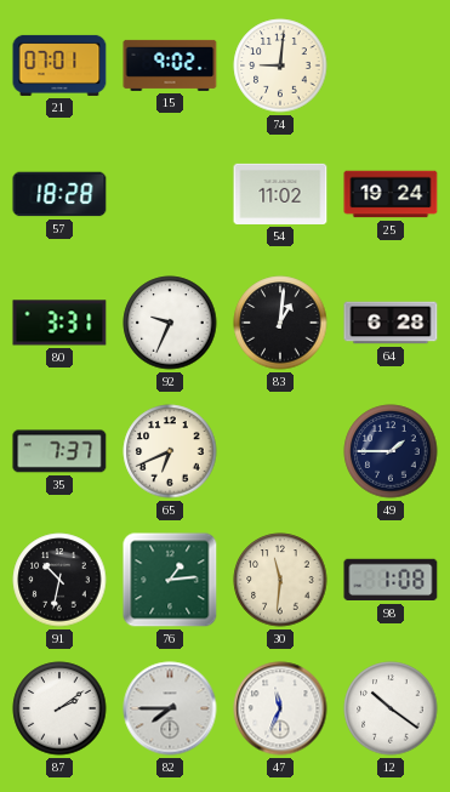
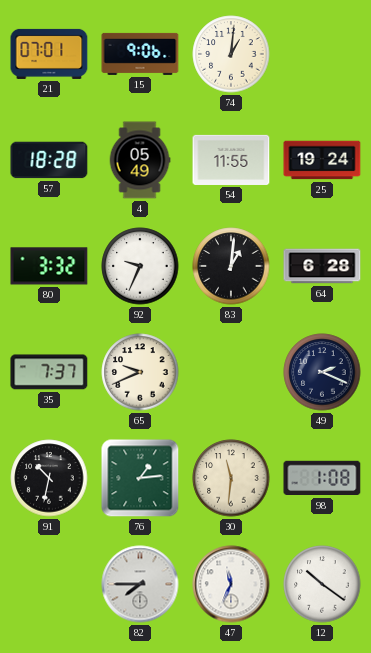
15: 9:02 -> 9:06 (140, 54)
74: 9:01 -> 1:01 (231, 54)
4: none -> 05:49 (140, 160)
54: 11:02 -> 11:55 (231, 160)
80: 3:31 -> 3:32 (49, 266)
65: 6:41 -> 9:41 (140, 372)
49: 1:45 -> 2:19 (322, 372)
87: 2:09 -> none (59, 708)
